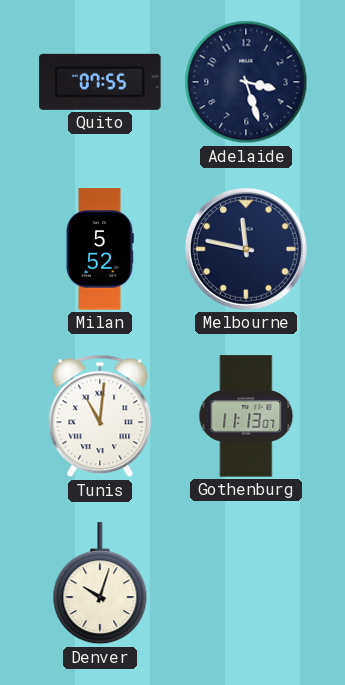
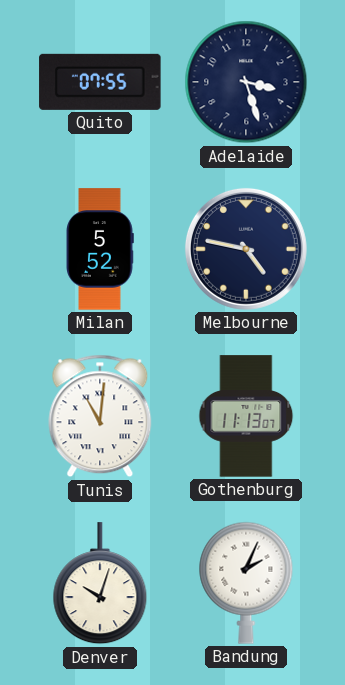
Melbourne: 11:47 -> 4:47 (246, 249)
Bandung: none -> 2:04 (246, 583)
